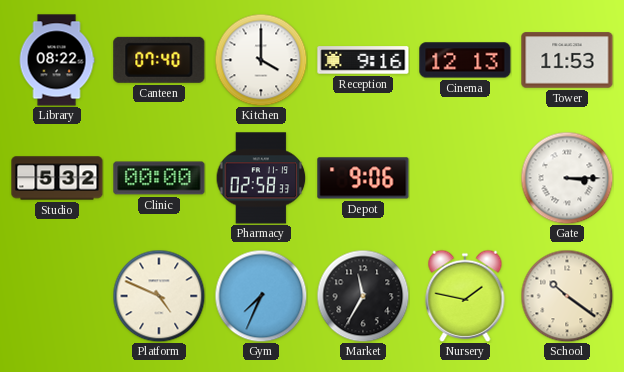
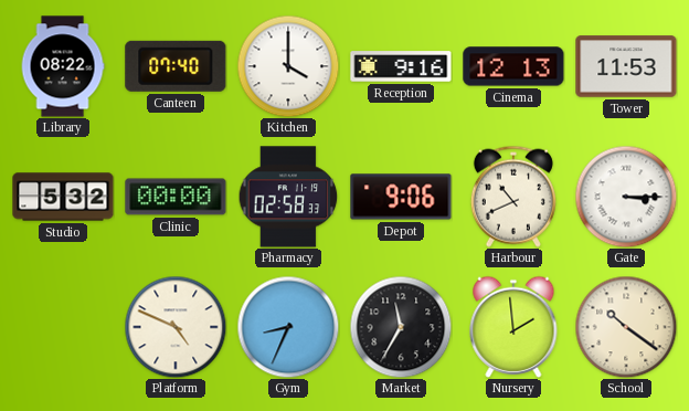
Harbour: none -> 10:41 (513, 197)
Gym: 7:34 -> 8:34 (288, 327)
Nursery: 1:47 -> 1:59 (513, 327)
